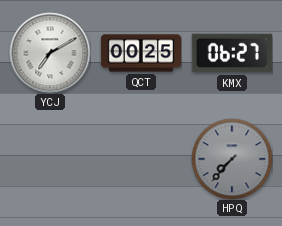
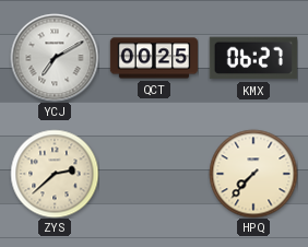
ZYS: none -> 2:38 (55, 174)
HPQ dial: grey -> cream (253, 174)
